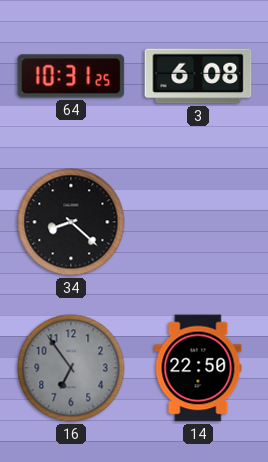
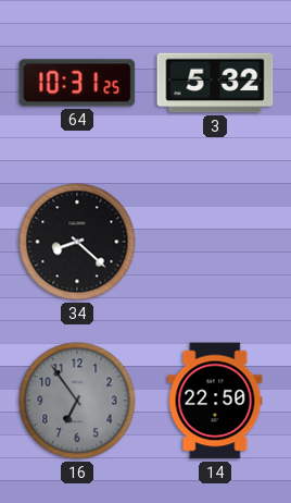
3: 6:08 -> 5:32 (215, 83)
